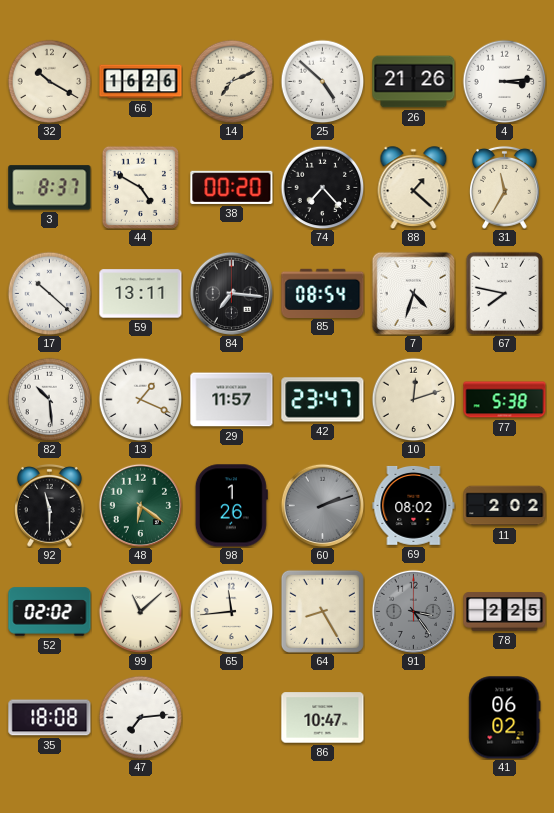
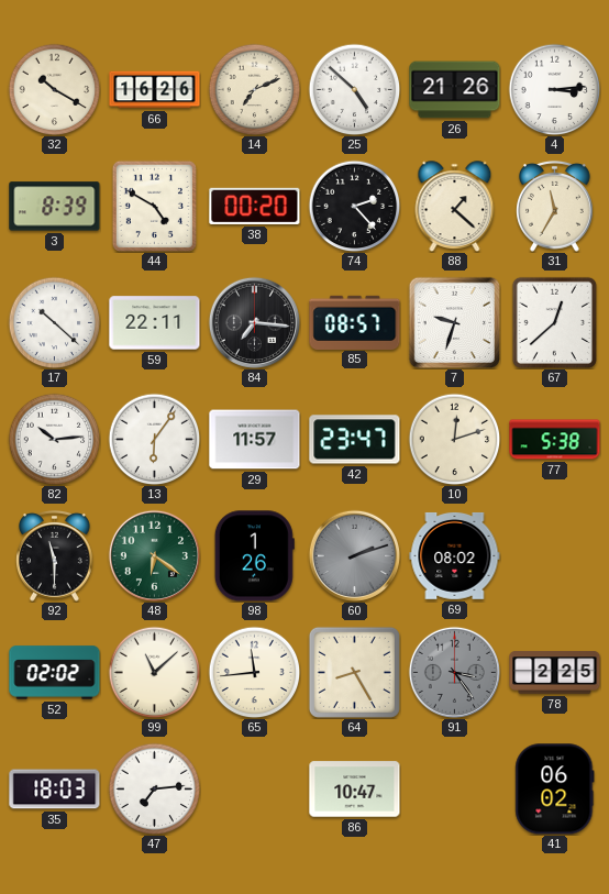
3: 8:37 -> 8:39 (55, 207)
74: 7:23 -> 2:23 (354, 206)
59: 13:11 -> 22:11 (155, 323)
85: 08:54 -> 08:57 (355, 322)
7: 4:33 -> 9:33 (454, 322)
67: 7:47 -> 12:38 (554, 322)
82: 10:29 -> 10:14 (54, 439)
13: 1:19 -> 6:06 (154, 439)
11: 2:02 -> none (505, 506)
35: 18:08 -> 18:03 (55, 790)
